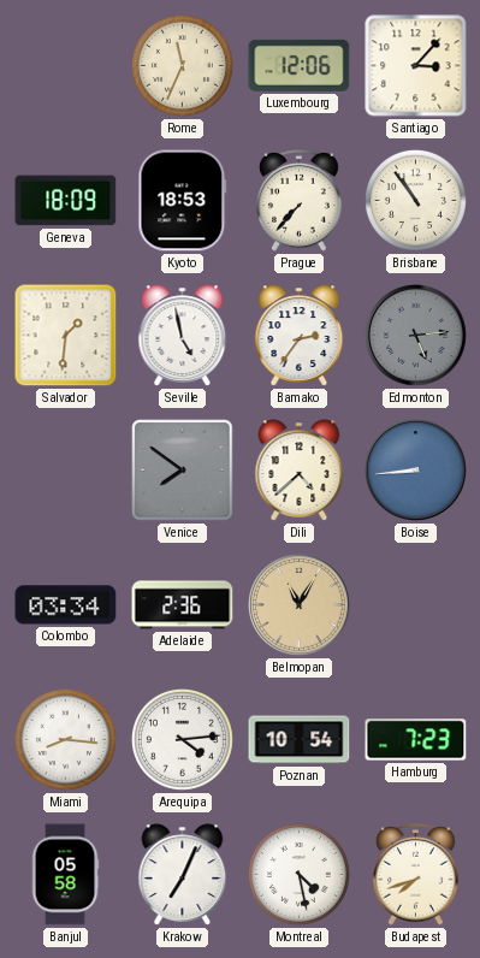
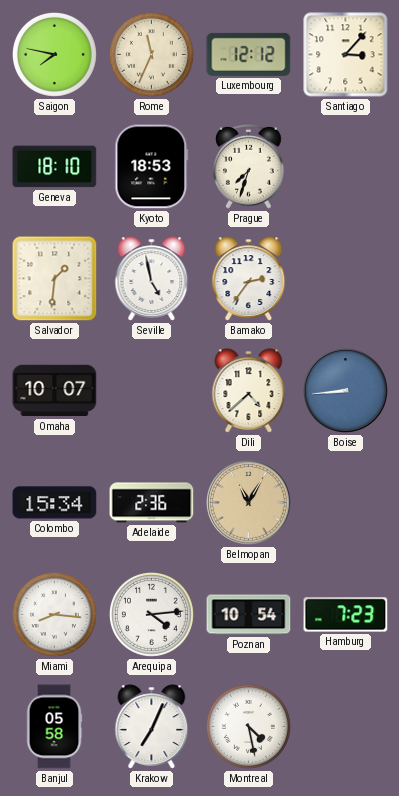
Saigon: none -> 7:47 (54, 54)
Luxembourg: 12:06 -> 12:12 (249, 54)
Geneva: 18:09 -> 18:10 (55, 167)
Prague: 7:37 -> 7:33 (249, 166)
Brisbane: 10:54 -> none (415, 200)
Edmonton: 5:14 -> none (416, 336)
Omaha: none -> 10:07 (55, 391)
Venice: 7:51 -> none (183, 471)
Colombo: 03:34 -> 15:34 (55, 503)
Budapest: 7:42 -> none (416, 874)
